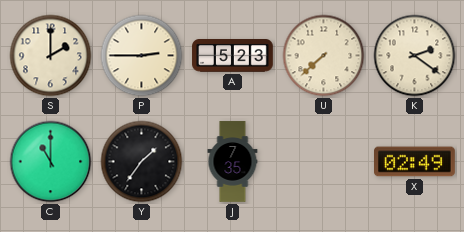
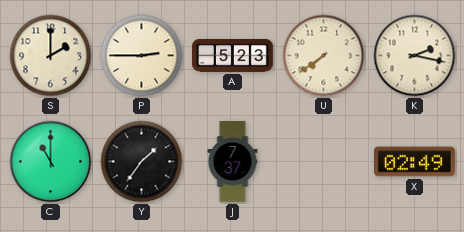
U: 7:38 -> 7:39 (324, 56)
K: 2:21 -> 2:17 (415, 56)
J: 7:35 -> 7:37 (233, 162)
